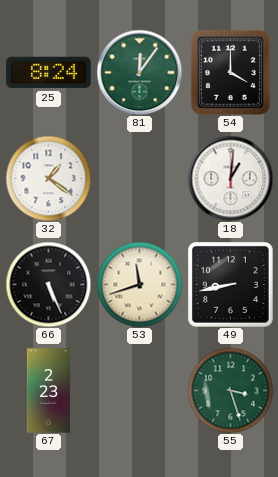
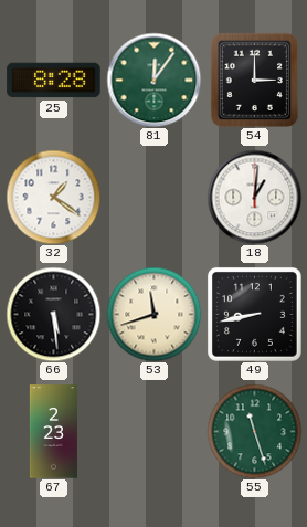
25: 8:24 -> 8:28 (54, 81)
54: 4:00 -> 3:00 (254, 80)
66: 5:26 -> 5:29 (53, 314)
55: 3:27 -> 11:27 (254, 431)
